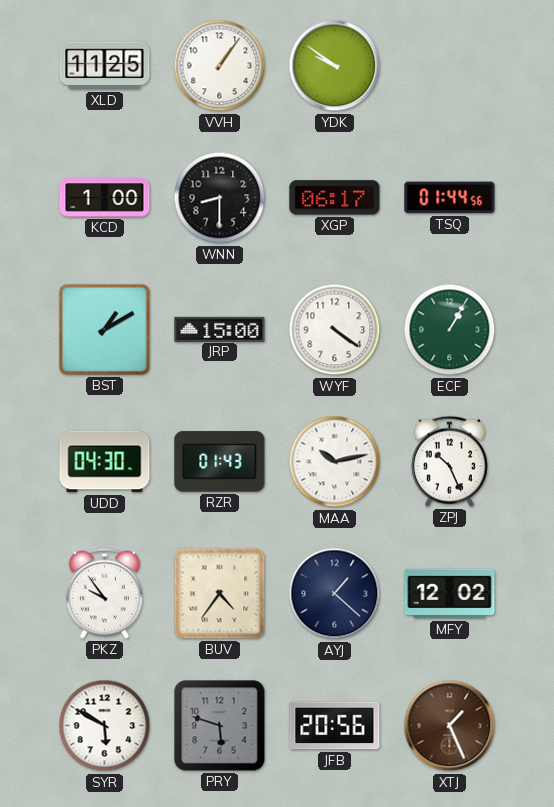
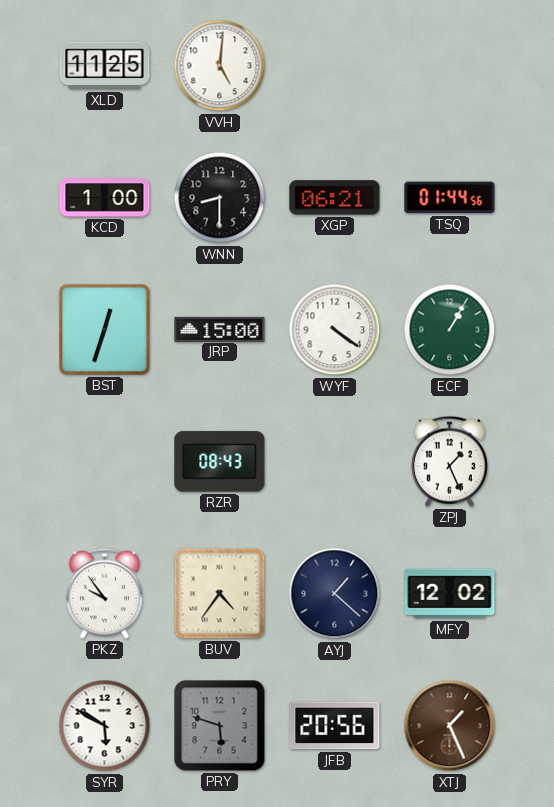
VVH: 1:06 -> 5:01 (220, 66)
YDK: 9:51 -> none (335, 66)
XGP: 06:17 -> 06:21 (335, 198)
BST: 1:10 -> 12:33 (104, 329)
UDD: 04:30 -> none (105, 462)
RZR: 01:43 -> 08:43 (220, 462)
MAA: 10:13 -> none (335, 462)
ZPJ: 10:26 -> 1:26 (449, 461)
